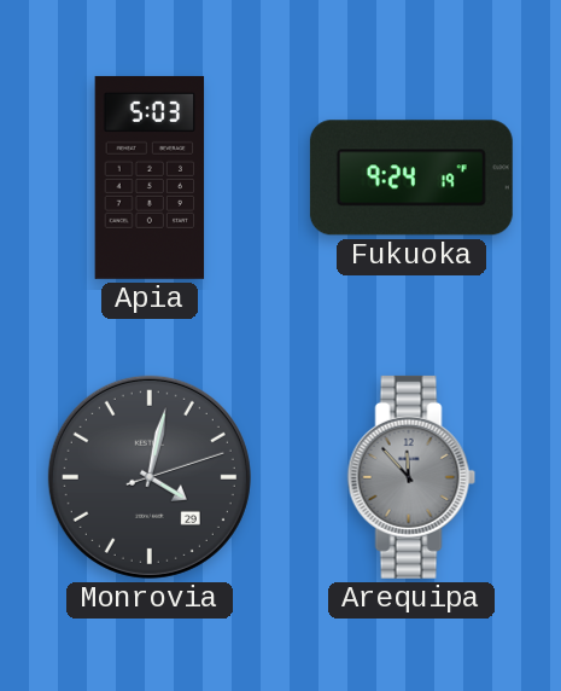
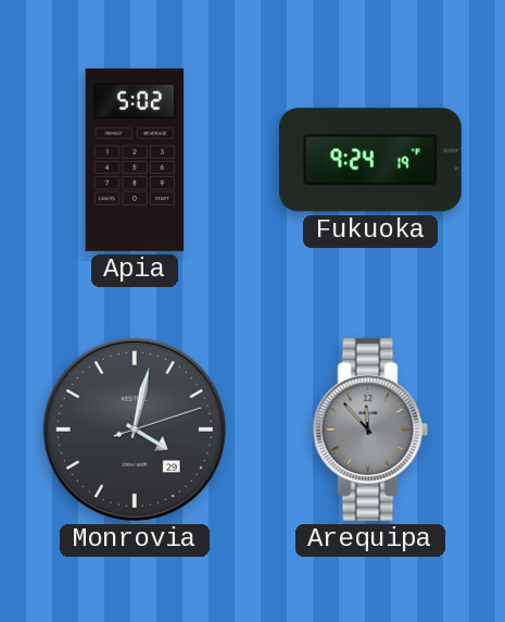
Apia: 5:03 -> 5:02 (135, 160)
